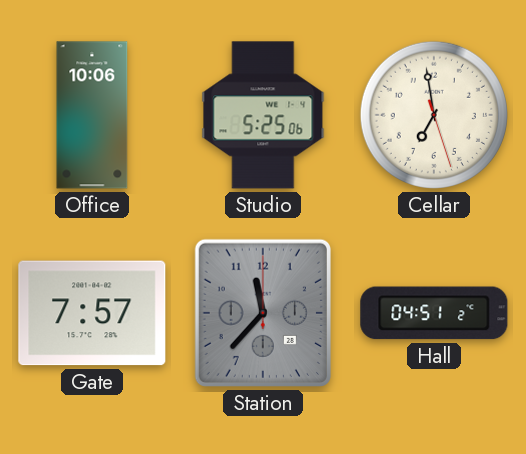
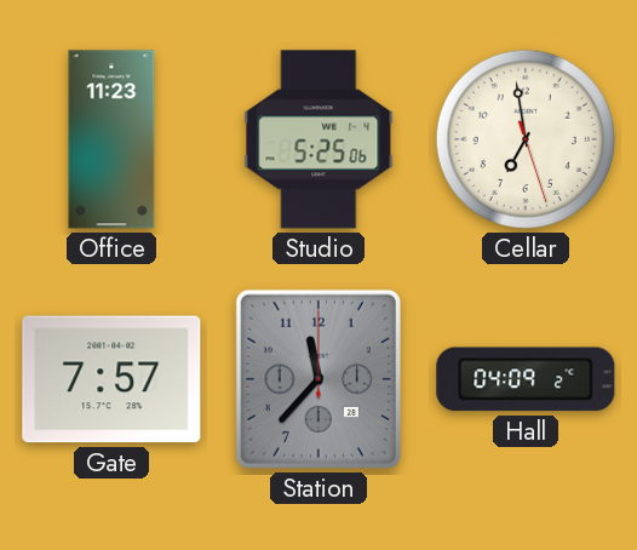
Office: 10:06 -> 11:23 (111, 139)
Hall: 04:51 -> 04:09 (526, 379)
